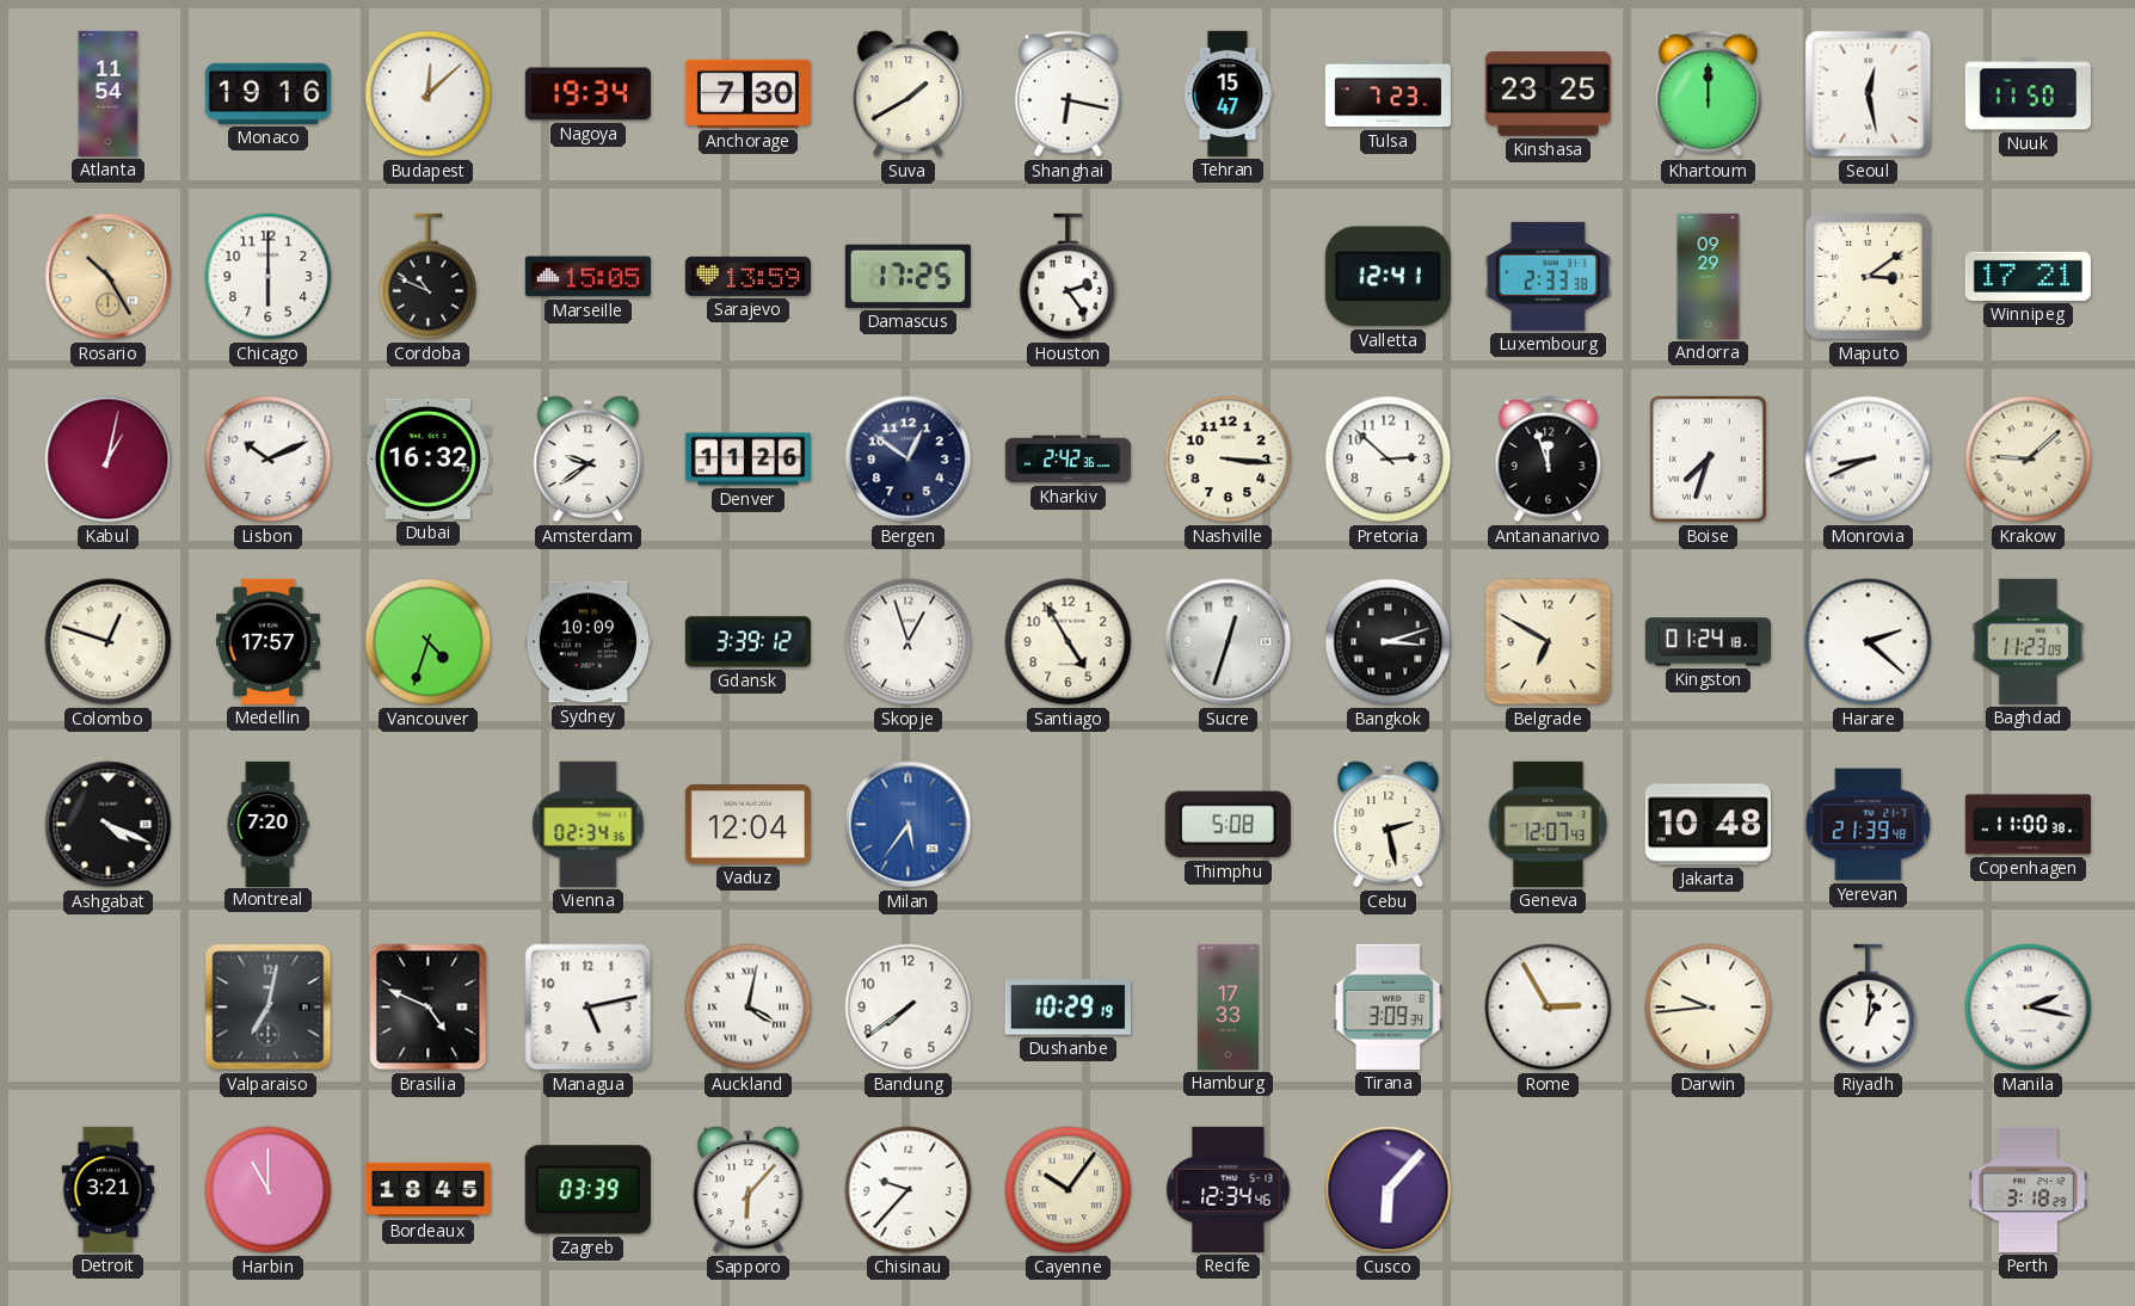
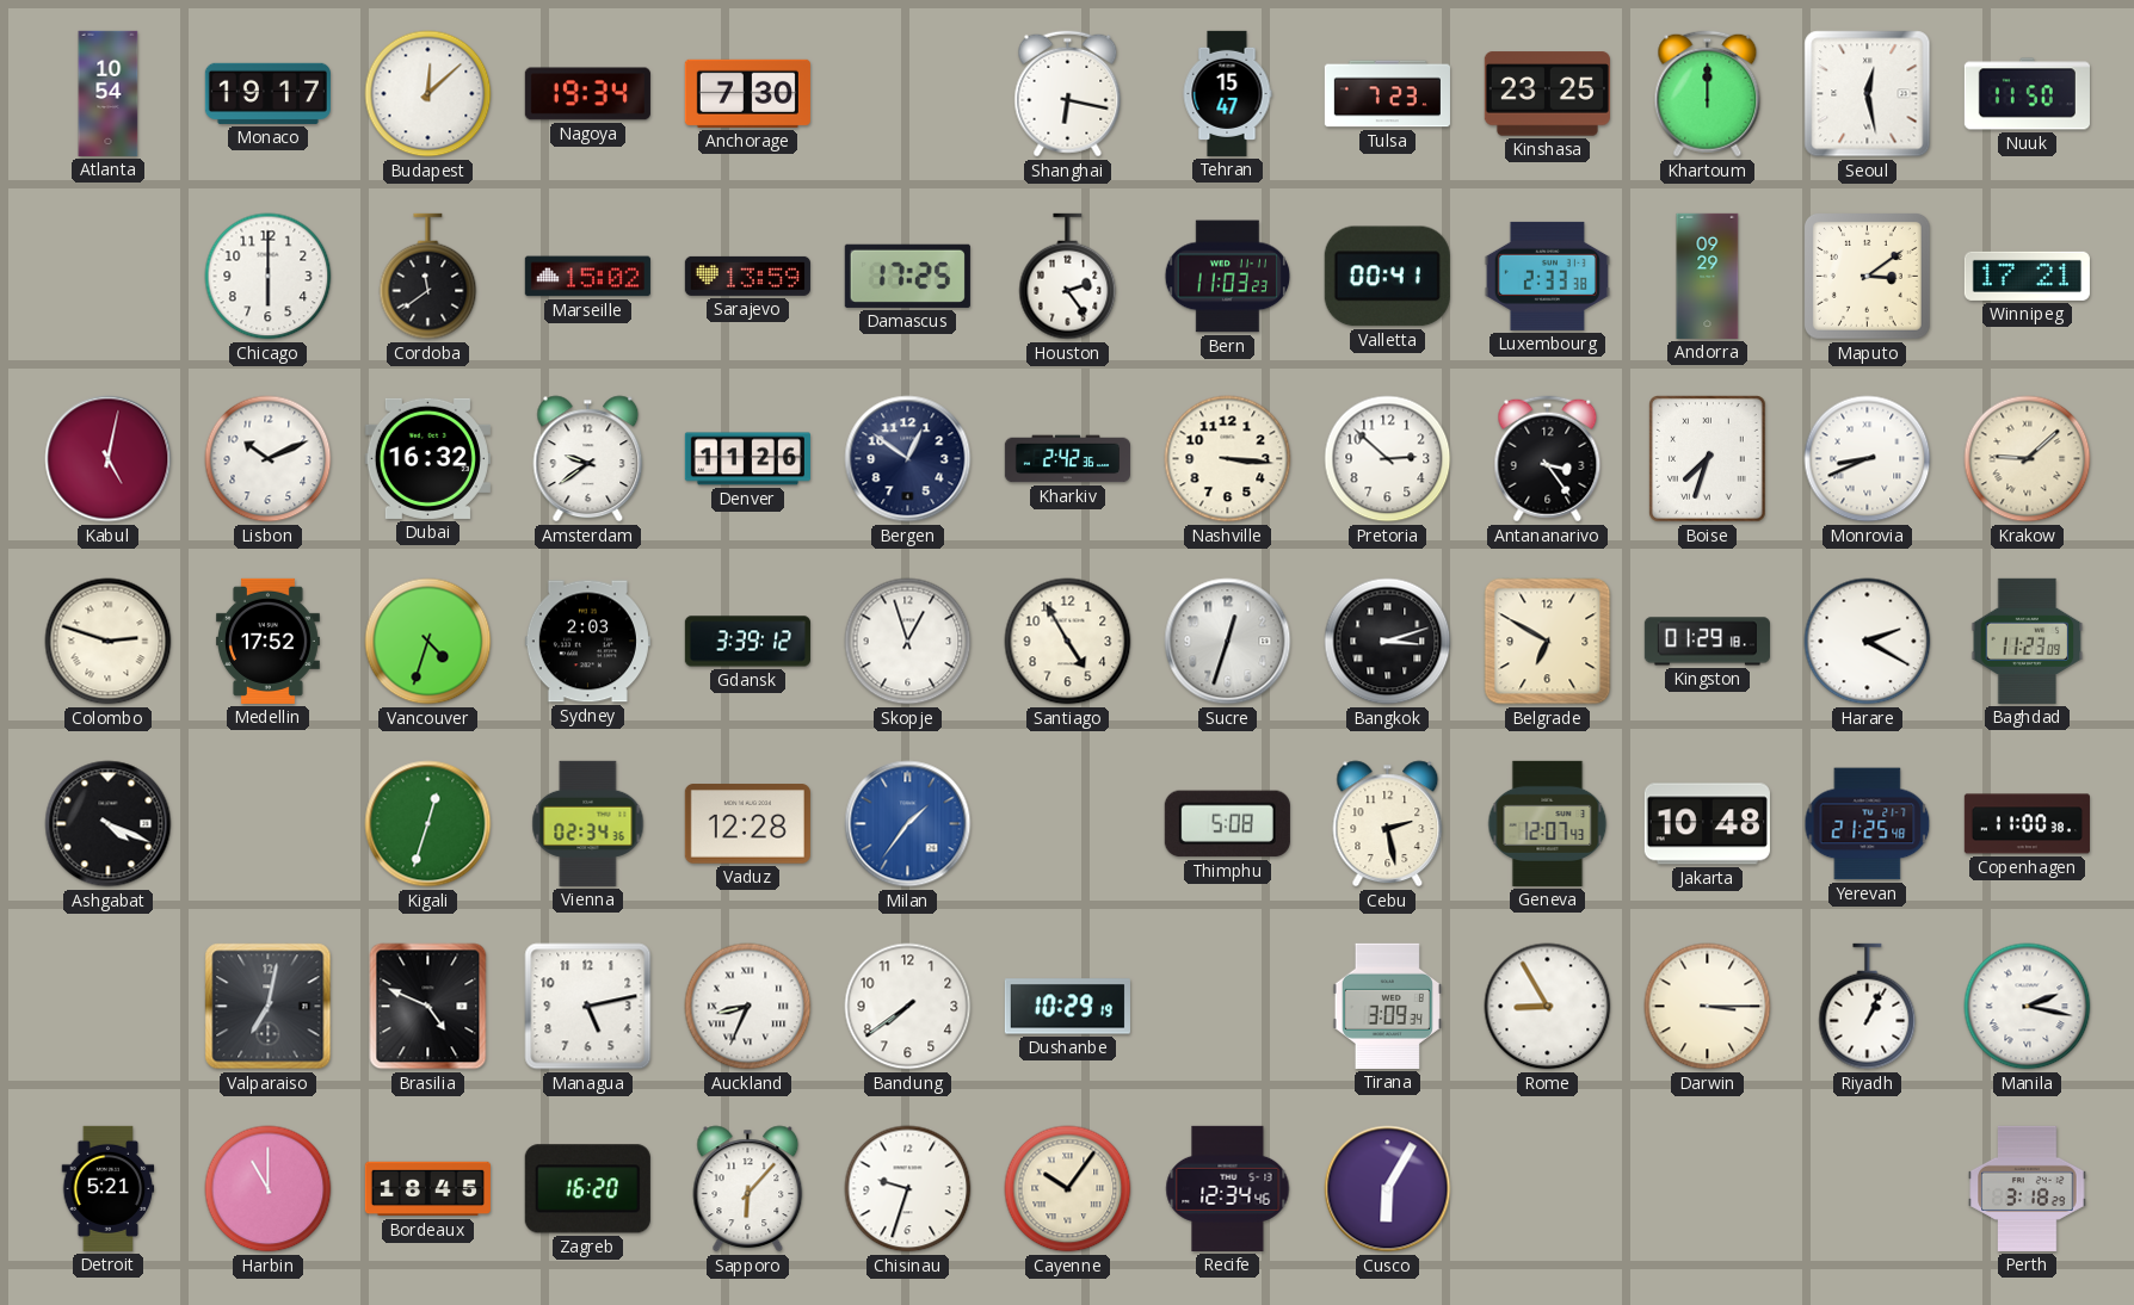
Atlanta: 11:54 -> 10:54 (109, 93)
Monaco: 19:16 -> 19:17 (267, 93)
Suva: 1:40 -> none (909, 94)
Rosario: 10:25 -> none (109, 277)
Cordoba: 10:49 -> 11:39 (428, 277)
Marseille: 15:05 -> 15:02 (587, 277)
Bern: none -> 11:03 (1228, 277)
Valletta: 12:41 -> 00:41 (1387, 277)
Kabul: 1:02 -> 5:02 (109, 459)
Antananarivo: 11:57 -> 3:24 (1548, 459)
Colombo: 12:48 -> 2:48 (109, 642)
Medellin: 17:57 -> 17:52 (267, 641)
Sydney: 10:09 -> 2:03 (587, 642)
Kingston: 01:24 -> 01:29 (1707, 642)
Harare: 2:22 -> 2:20 (1868, 642)
Montreal: 7:20 -> none (267, 824)
Kigali: none -> 12:33 (428, 824)
Vaduz: 12:04 -> 12:28 (747, 824)
Milan: 5:36 -> 1:36 (908, 824)
Yerevan: 21:39 -> 21:25 (1868, 824)
Auckland: 4:02 -> 8:34 (748, 1007)
Hamburg: 17:33 -> none (1228, 1006)
Rome: 2:55 -> 8:55 (1548, 1007)
Darwin: 9:44 -> 3:15 (1708, 1007)
Riyadh: 1:01 -> 1:04 (1868, 1007)
Detroit: 3:21 -> 5:21 (109, 1188)
Zagreb: 03:39 -> 16:20 (587, 1189)
Chisinau: 9:37 -> 9:33 (908, 1189)
Cusco: 6:07 -> 6:05 (1388, 1189)
